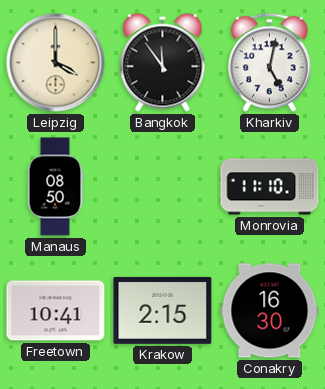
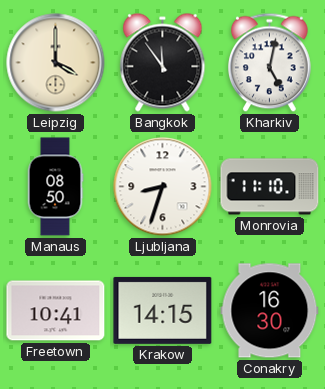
Ljubljana: none -> 8:33 (163, 187)
Krakow: 2:15 -> 14:15 (163, 310)
